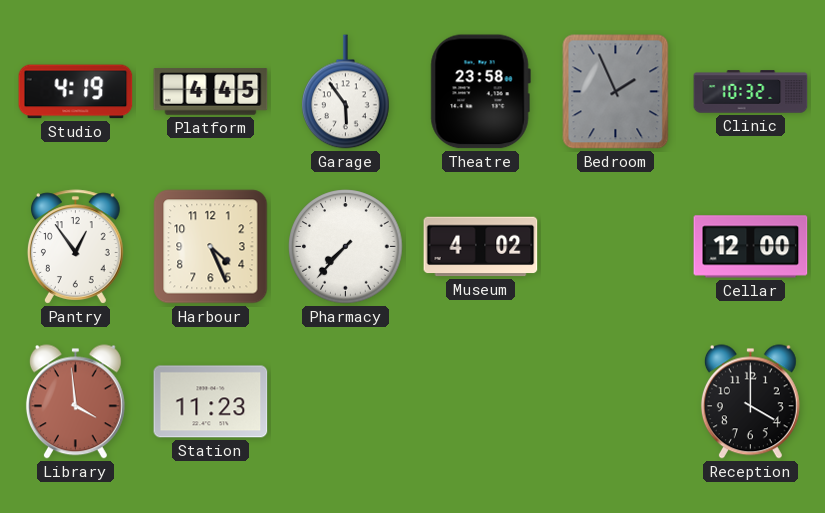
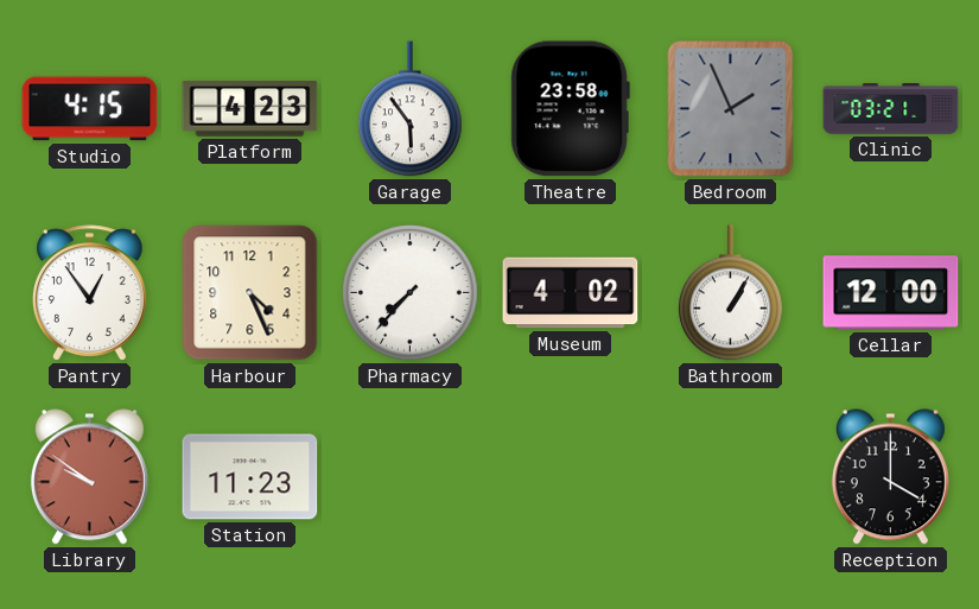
Studio: 4:19 -> 4:15 (90, 109)
Platform: 4:45 -> 4:23 (250, 109)
Clinic: 10:32 -> 03:21 (891, 109)
Bathroom: none -> 1:05 (731, 293)
Library: 3:59 -> 9:51 (89, 477)
